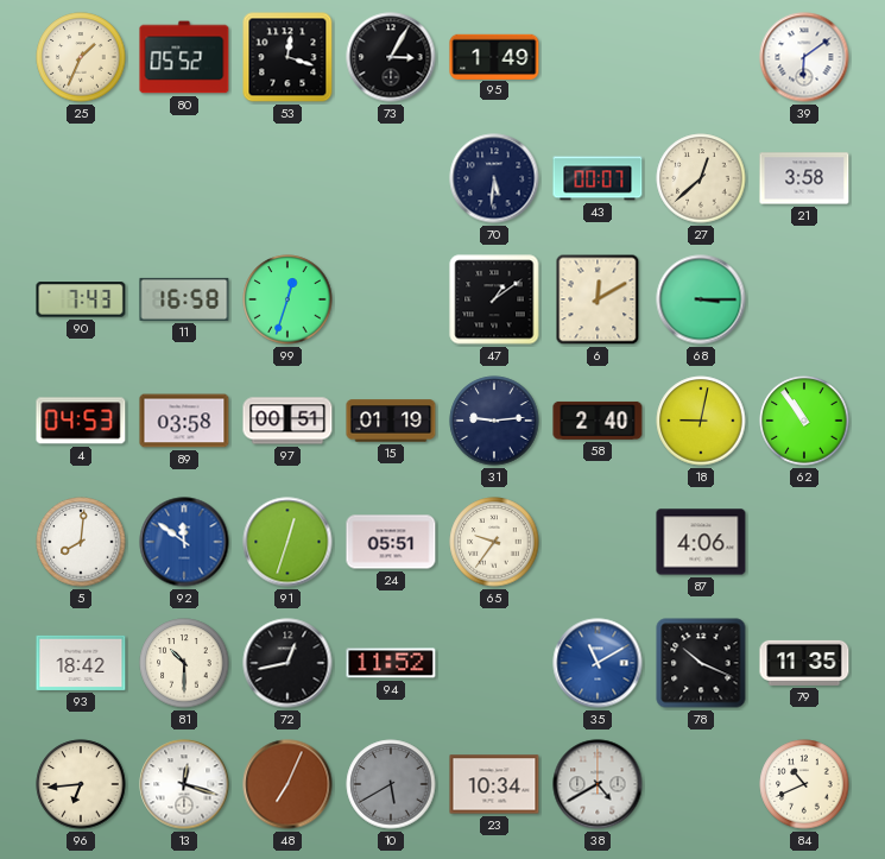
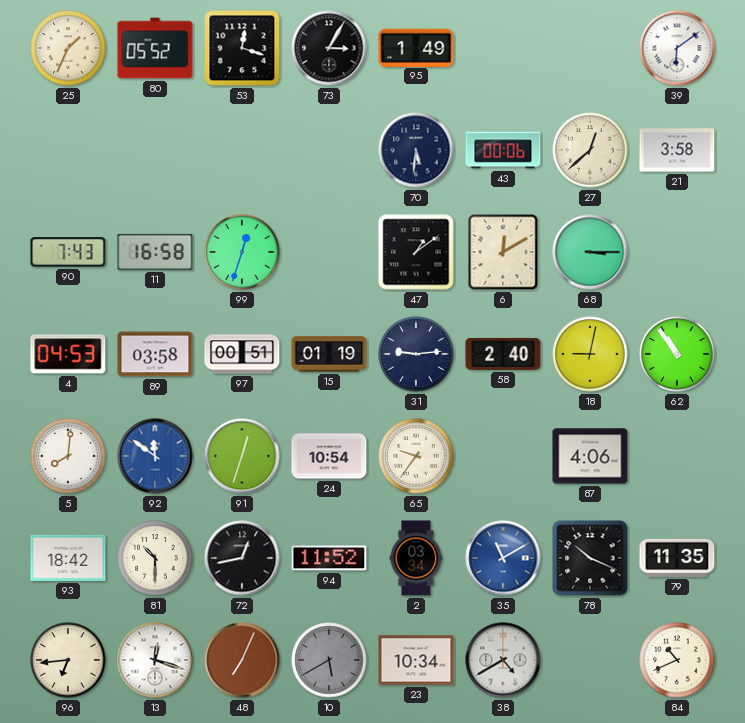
43: 00:07 -> 00:06 (503, 150)
24: 05:51 -> 10:54 (329, 456)
2: none -> 03:34 (416, 558)
